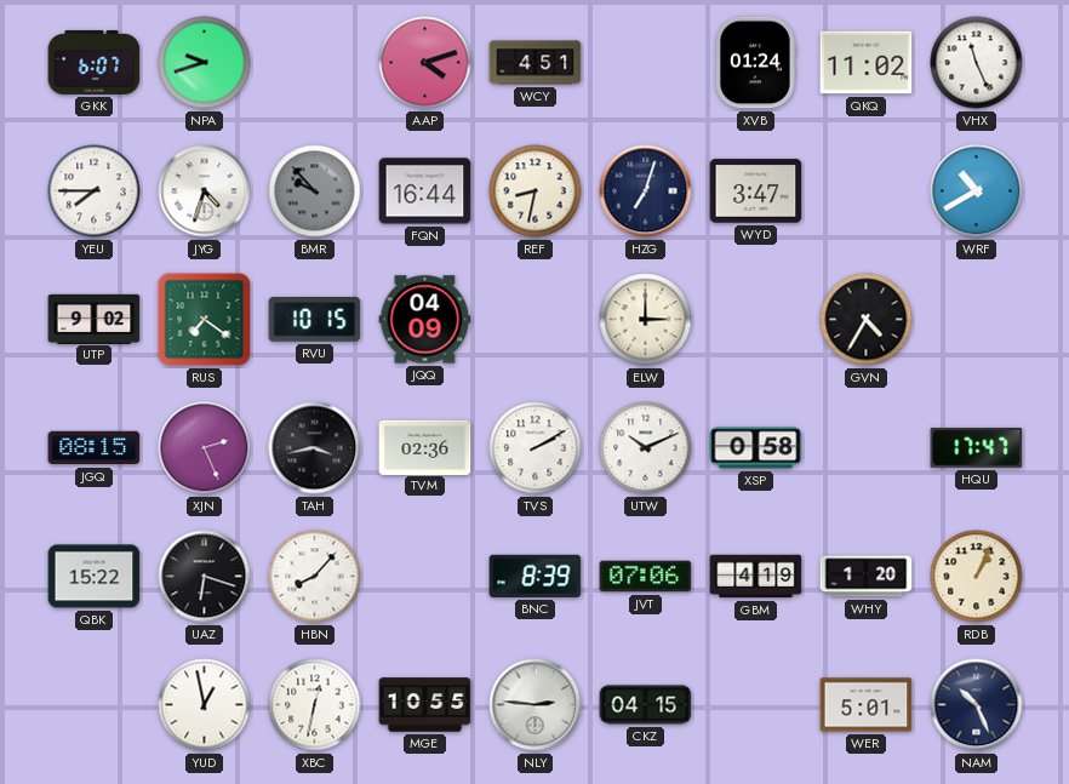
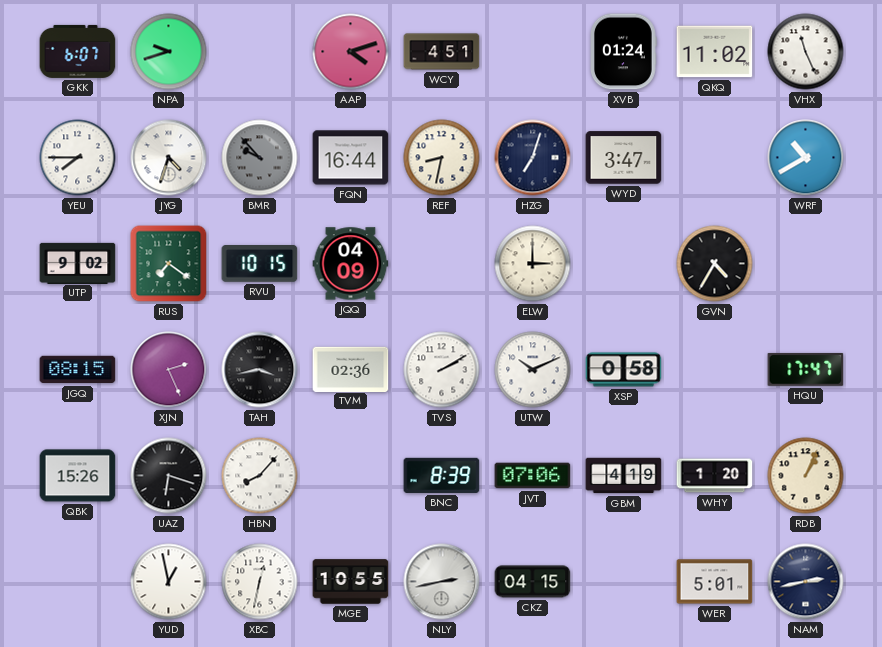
QBK: 15:22 -> 15:26 (78, 476)
NLY: 2:46 -> 2:43 (442, 582)
NAM: 10:26 -> 2:43 (806, 582)
